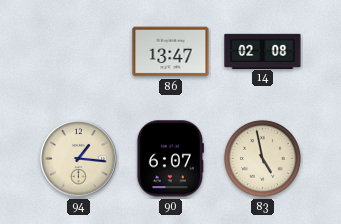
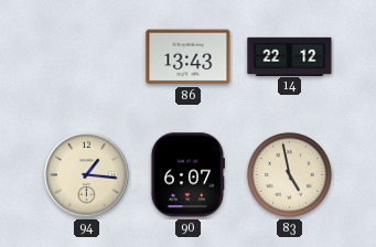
86: 13:47 -> 13:43 (189, 57)
14: 02:08 -> 22:12 (290, 56)
